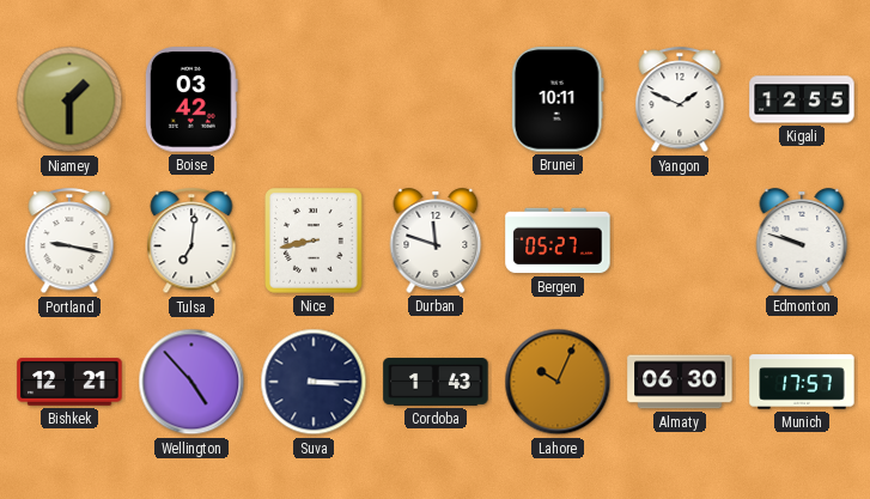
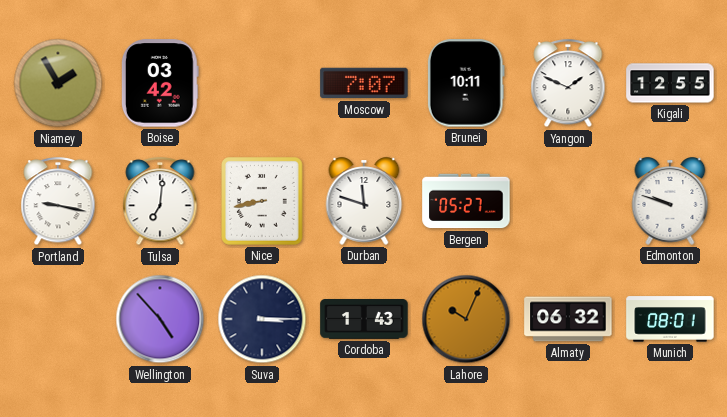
Niamey: 1:30 -> 1:55 (58, 83)
Moscow: none -> 7:07 (364, 83)
Bishkek: 12:21 -> none (69, 382)
Almaty: 06:30 -> 06:32 (568, 319)
Munich: 17:57 -> 08:01 (670, 319)
